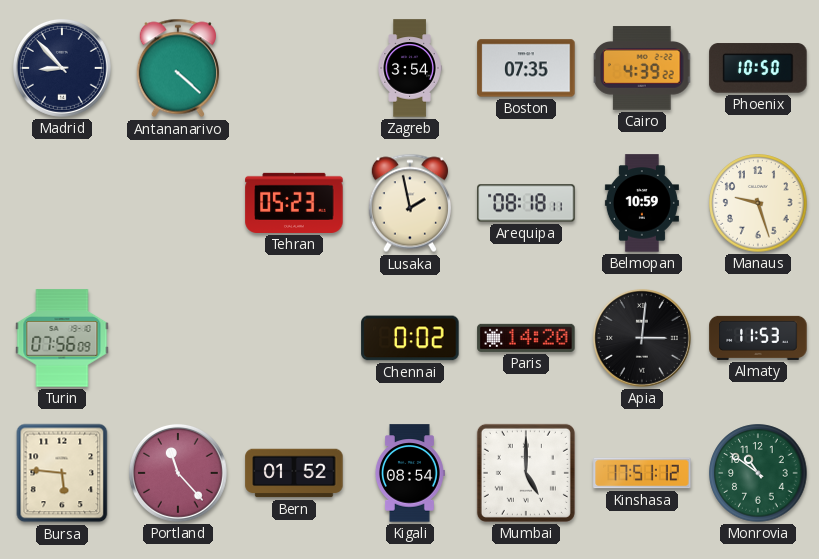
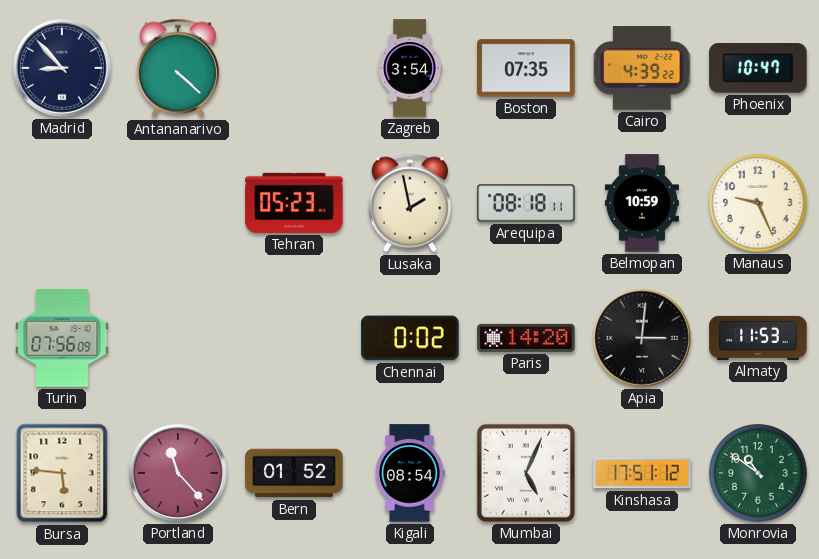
Phoenix: 10:50 -> 10:47 (758, 68)
Manaus: 9:27 -> 9:26 (758, 203)
Mumbai: 5:00 -> 5:04 (526, 473)
